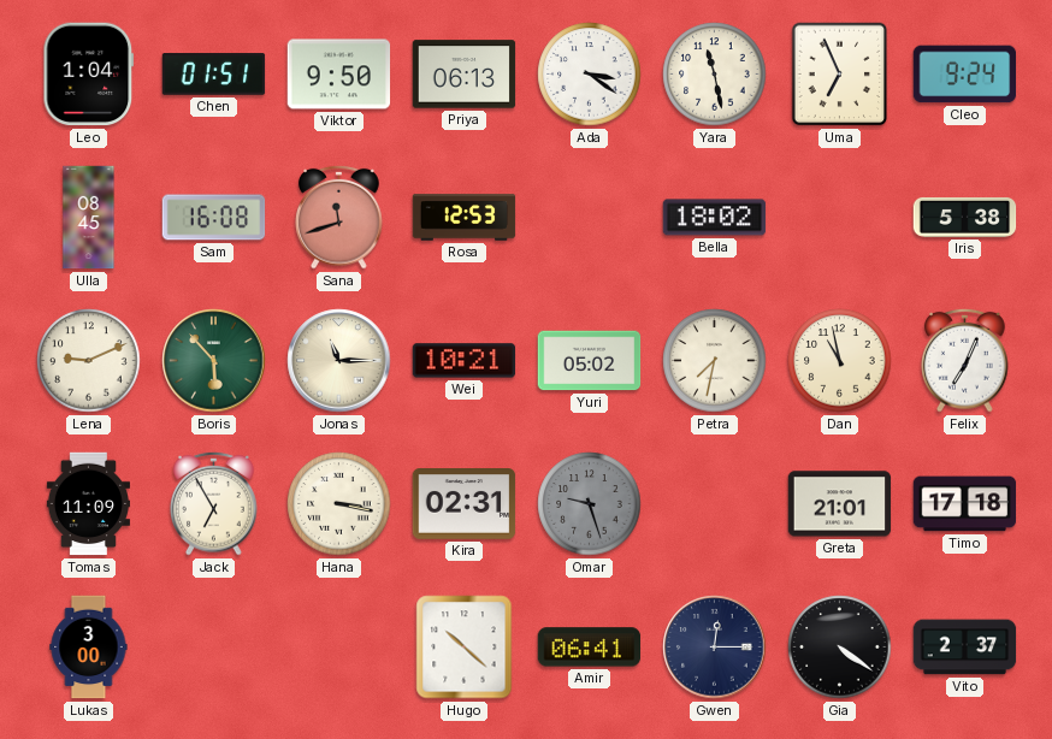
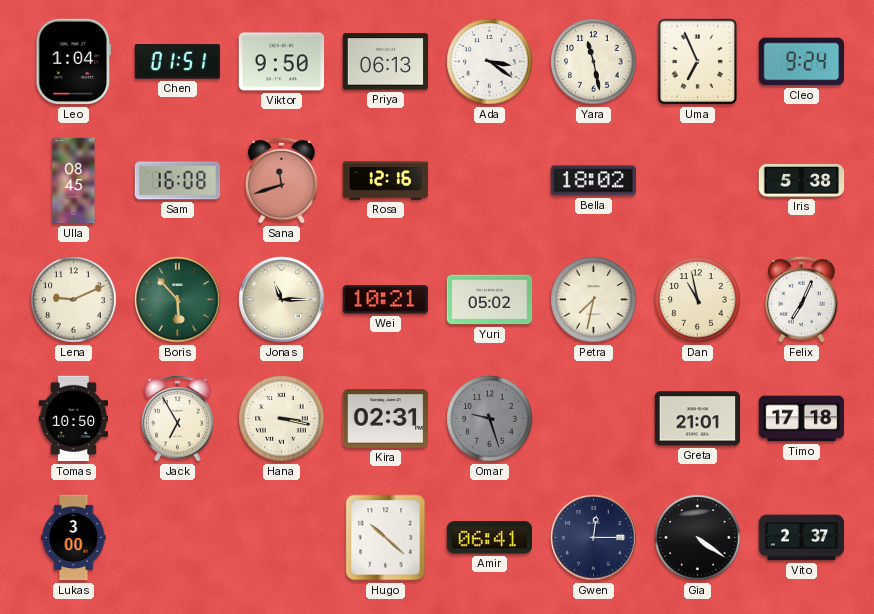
Rosa: 12:53 -> 12:16 (386, 181)
Tomas: 11:09 -> 10:50 (73, 419)
